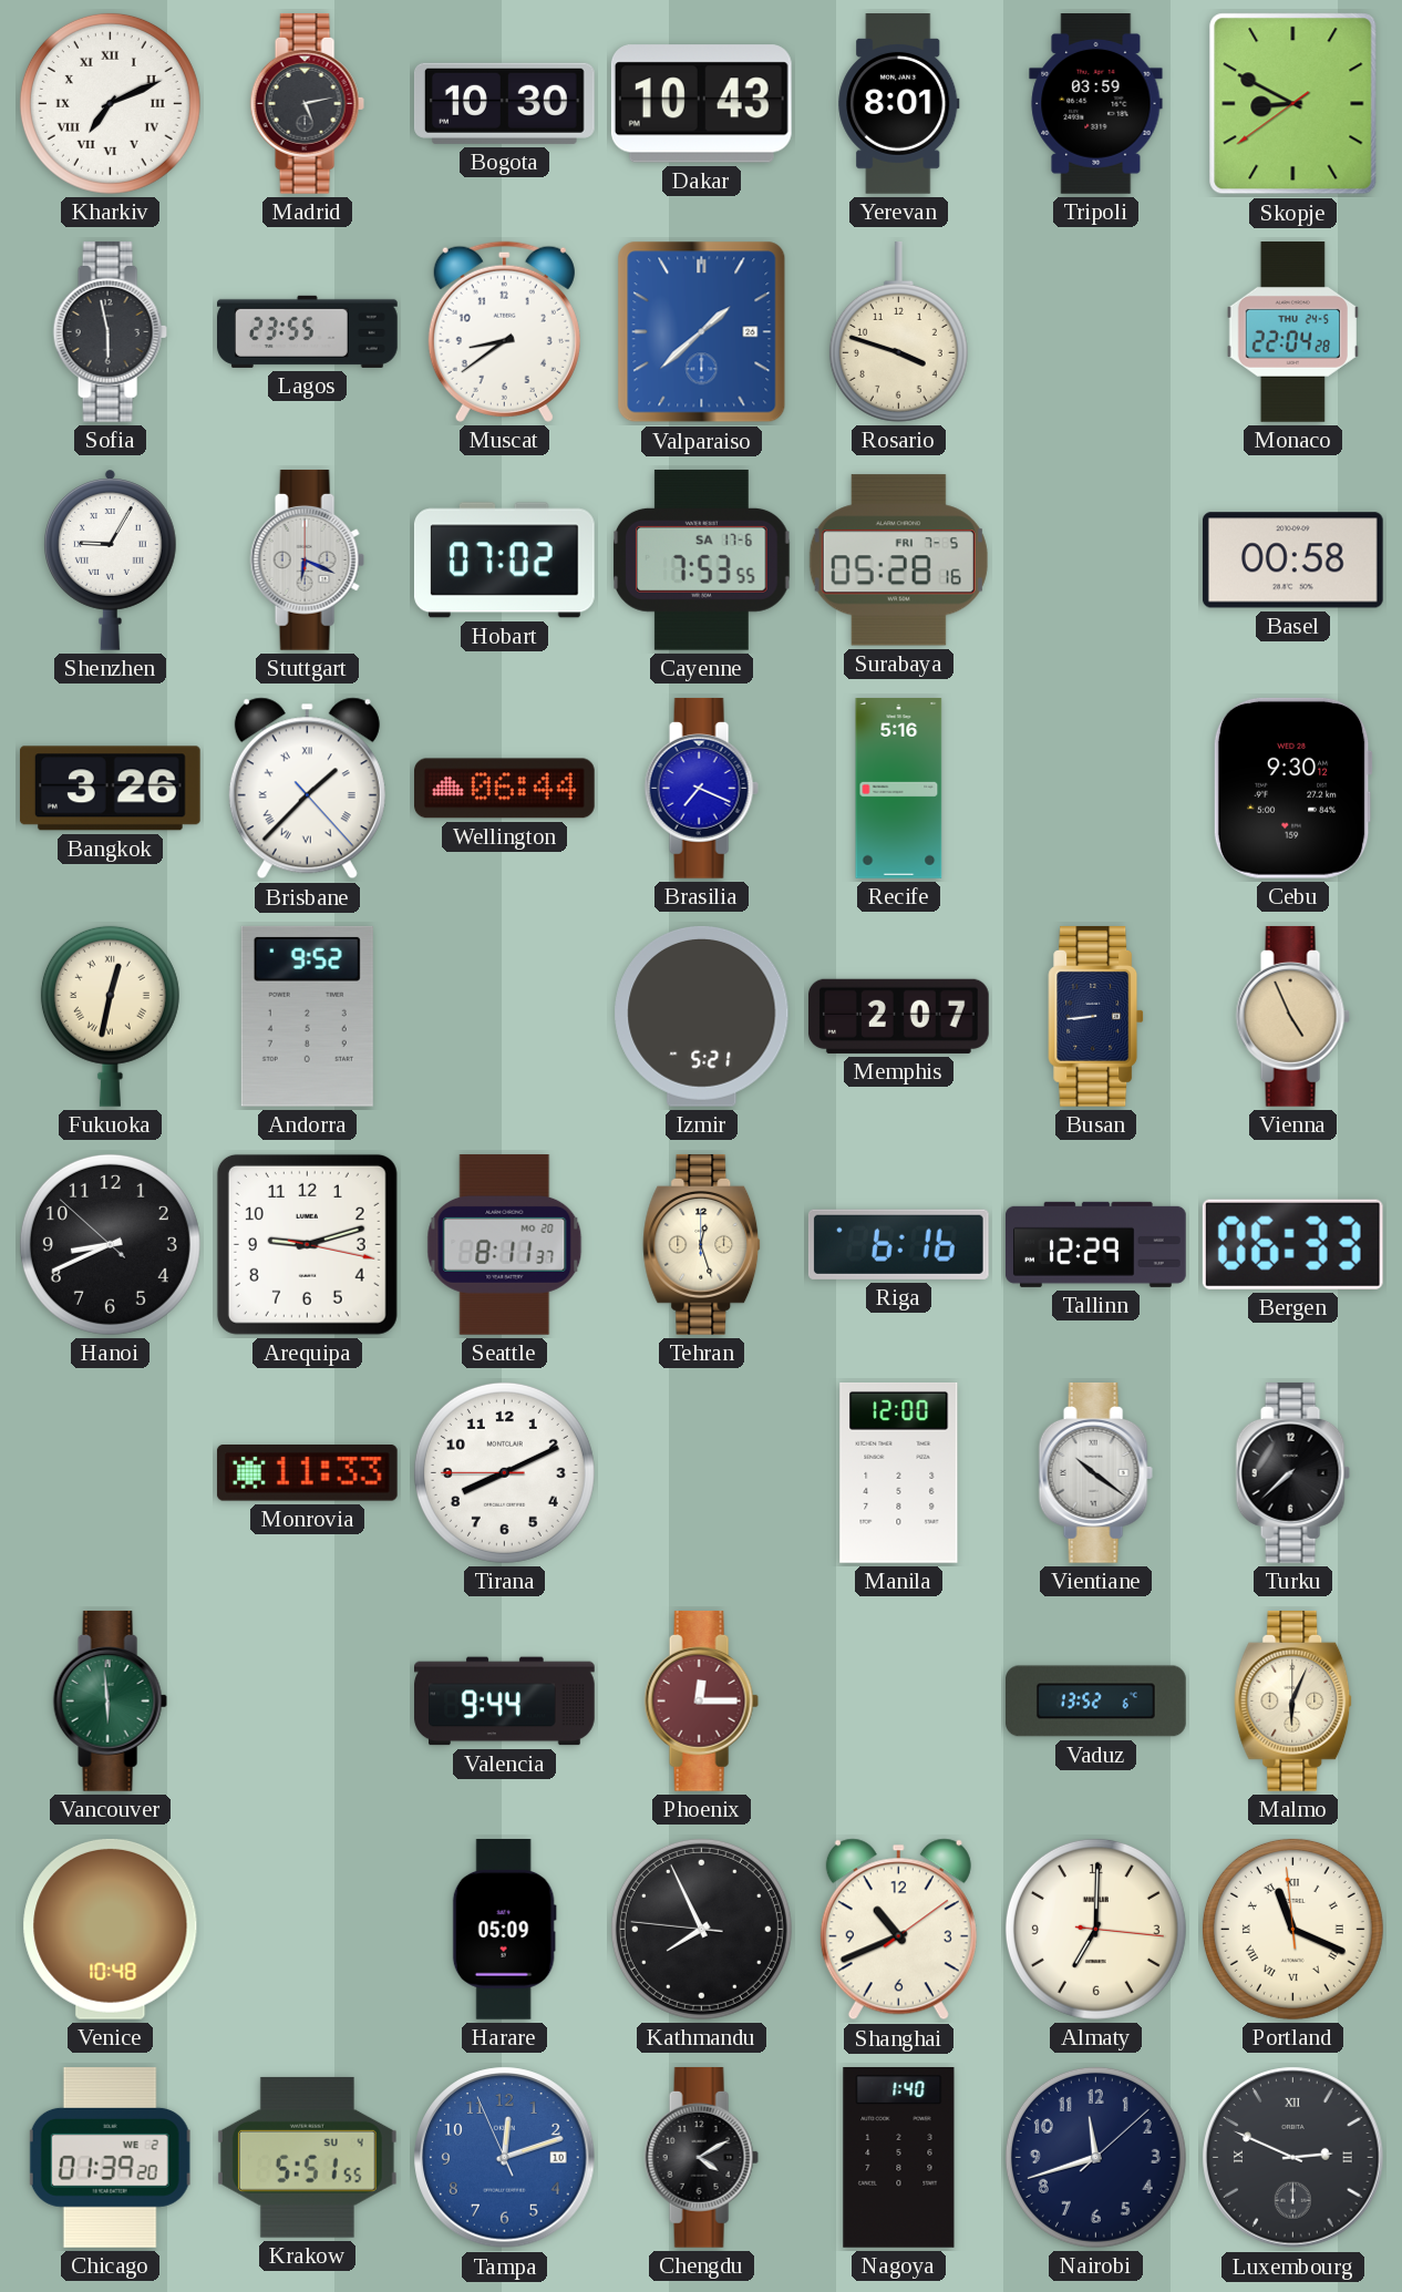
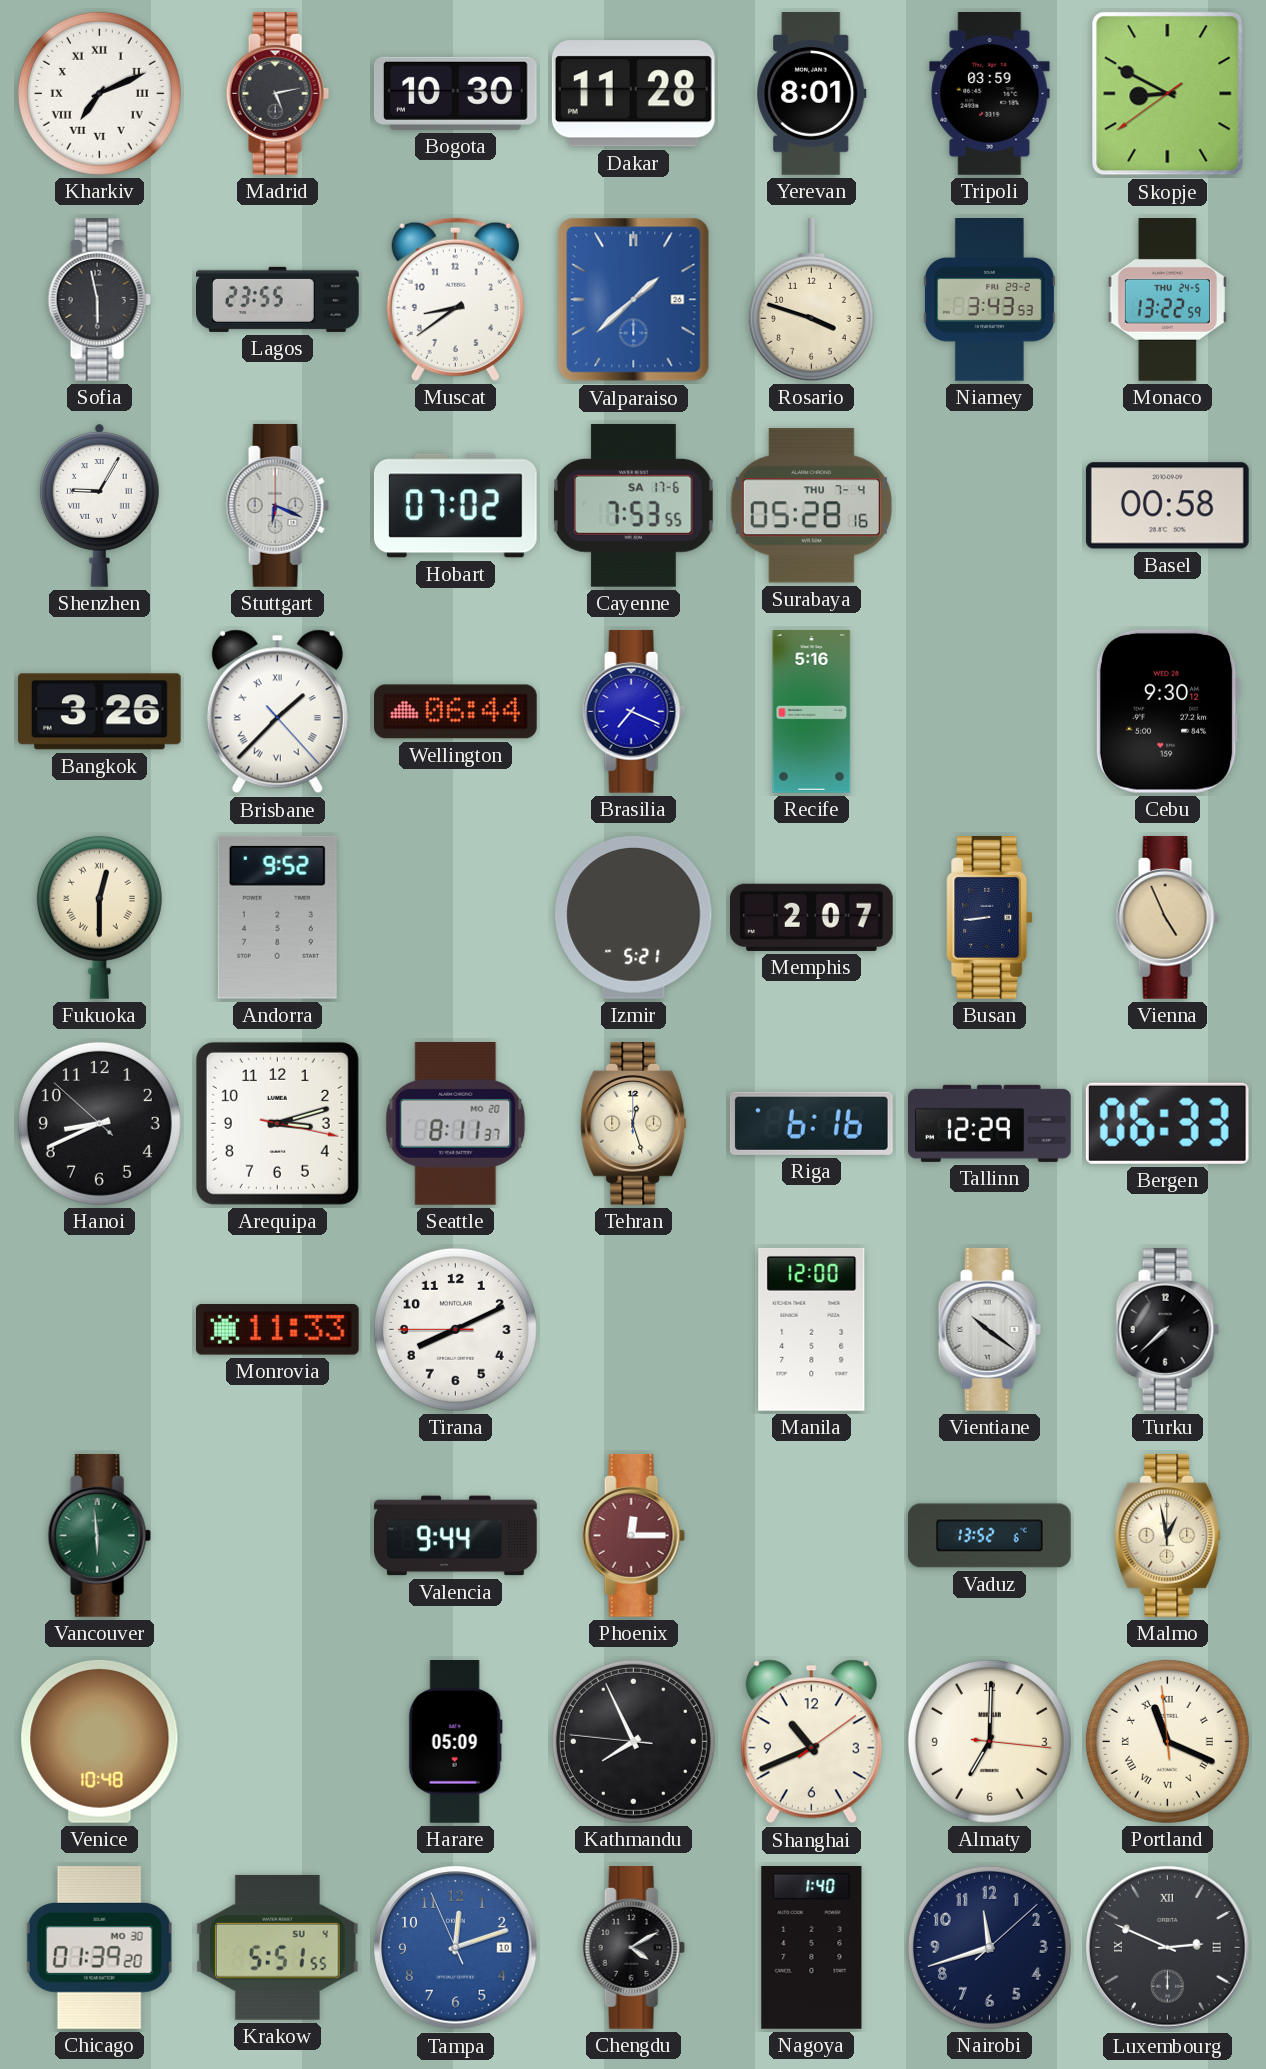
Dakar: 10:43 -> 11:28 (633, 94)
Niamey: none -> 3:43 (989, 300)
Monaco: 22:04 -> 13:22 (1167, 300)
Surabaya date: FRI 7-5 -> THU 7-4 (811, 506)
Fukuoka: 12:32 -> 12:30 (99, 917)
Arequipa: 9:12 -> 3:12 (277, 1123)
Malmo: 6:04 -> 12:58 (1168, 1536)
Chicago date: WE 2 -> MO 30 (99, 1948)
